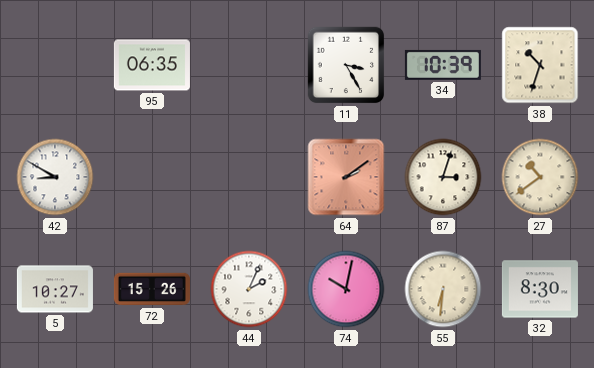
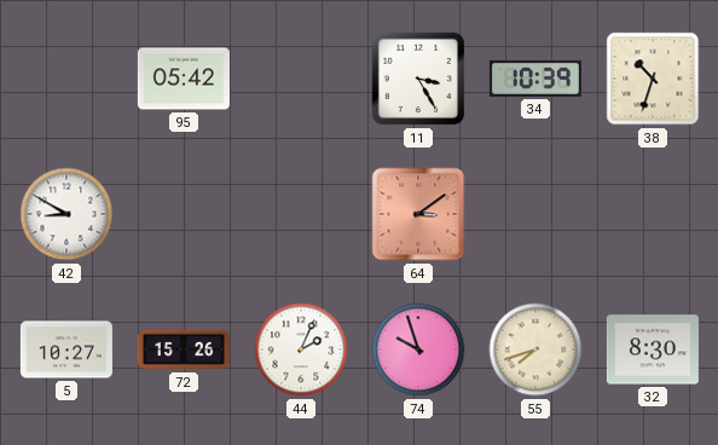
95: 06:35 -> 05:42 (184, 79)
64: 2:09 -> 3:09 (418, 214)
87: 3:03 -> none (443, 177)
27: 10:39 -> none (540, 177)
74: 10:02 -> 9:57 (418, 349)
55: 6:31 -> 7:42 (535, 349)
